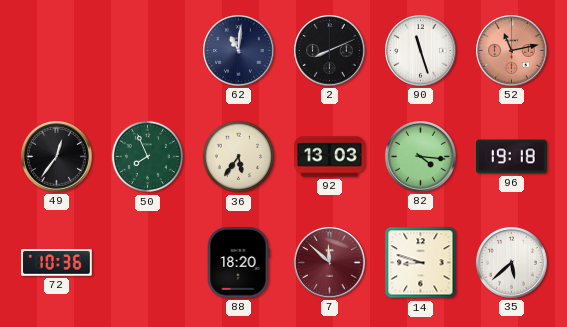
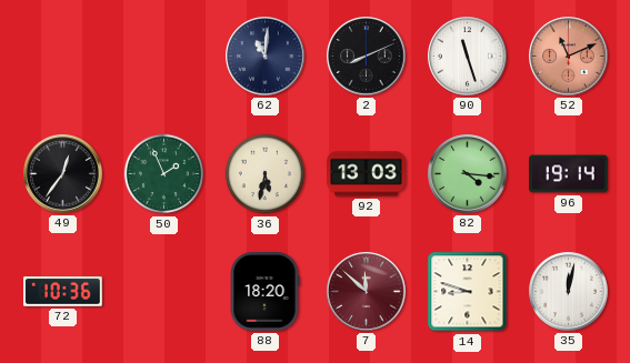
52: 11:13 -> 11:11 (569, 57)
50: 7:56 -> 1:56 (164, 174)
36: 5:36 -> 5:32 (266, 174)
96: 19:18 -> 19:14 (569, 174)
35: 5:38 -> 12:02 (569, 292)
